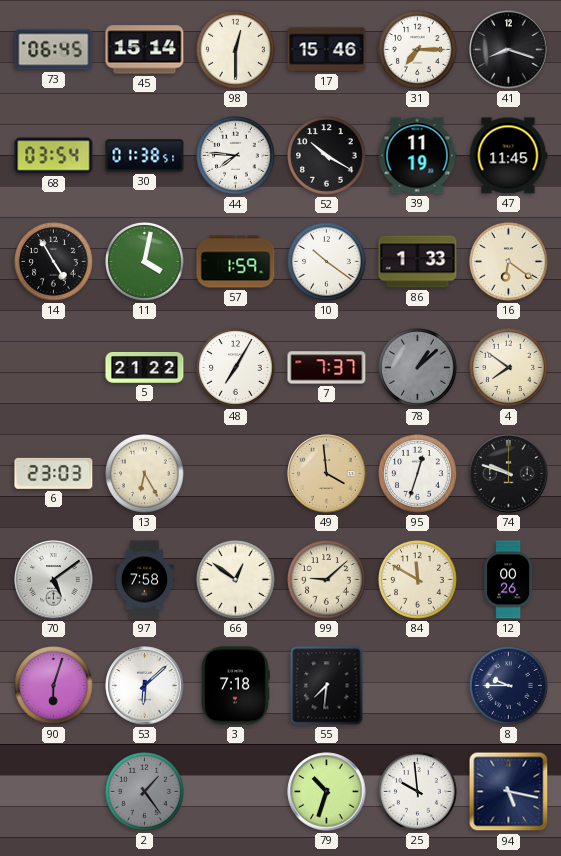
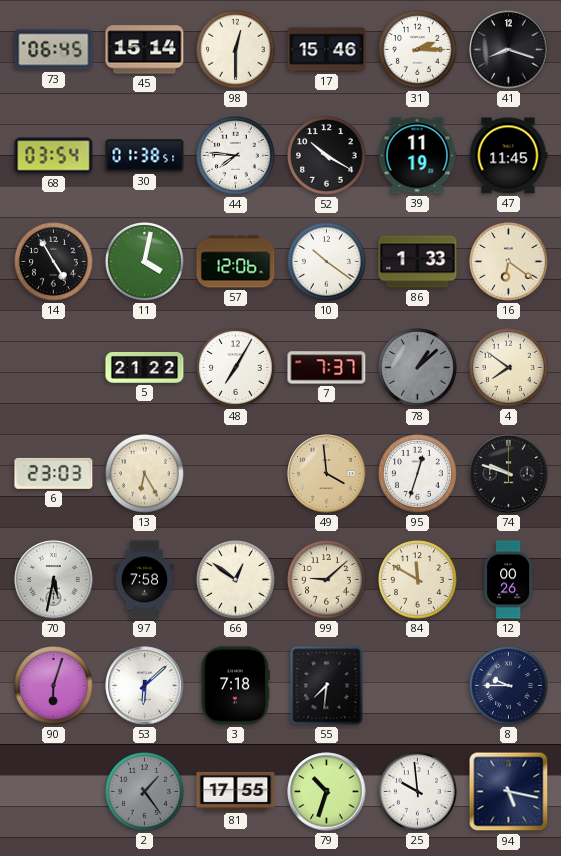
31: 7:15 -> 2:15 (418, 50)
57: 1:59 -> 12:06 (236, 262)
70: 5:09 -> 5:32 (54, 580)
81: none -> 17:55 (236, 791)
